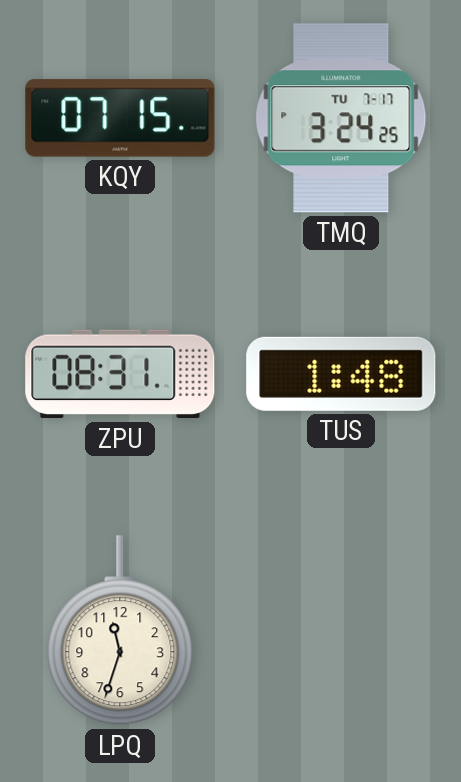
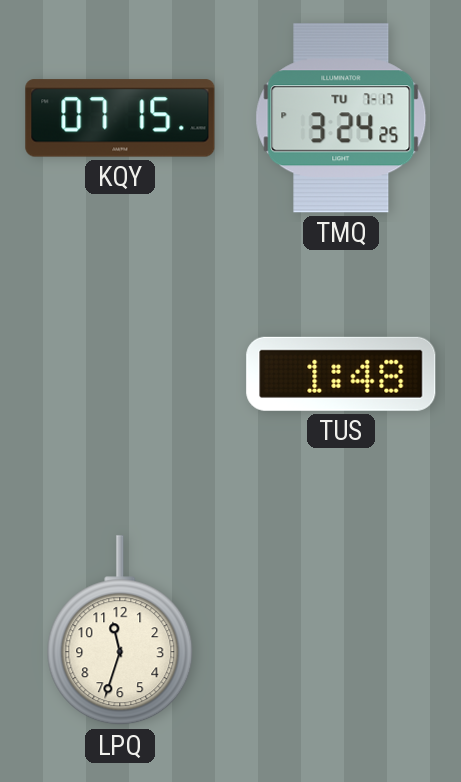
ZPU: 08:31 -> none (120, 374)
